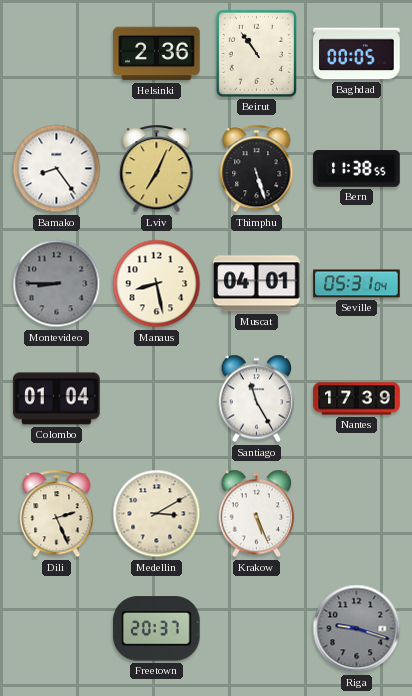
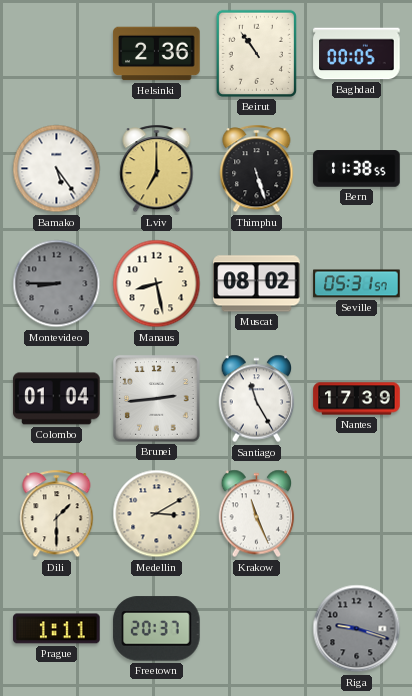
Bamako: 8:24 -> 5:24 (57, 169)
Lviv: 7:04 -> 7:00 (157, 169)
Muscat: 04:01 -> 08:02 (257, 284)
Seville: 05:31:04 -> 05:31:57 (357, 284)
Brunei: none -> 2:44 (157, 399)
Dili: 2:26 -> 1:30 (57, 514)
Krakow: 5:26 -> 11:26 (257, 514)
Prague: none -> 1:11 (57, 629)
